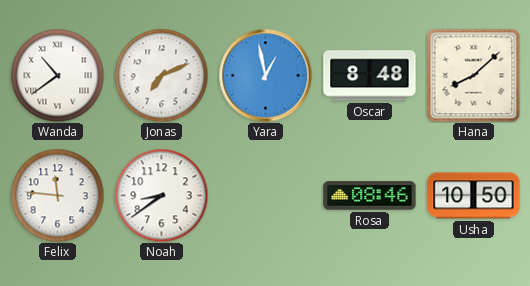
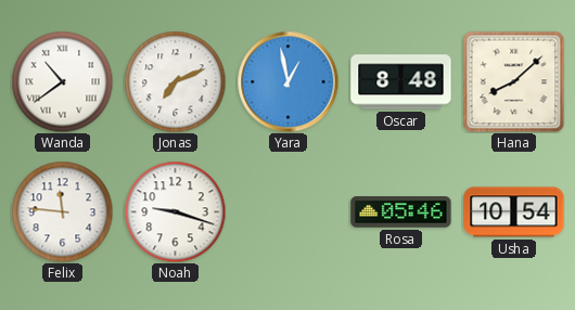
Noah: 8:39 -> 9:18 (175, 211)
Rosa: 08:46 -> 05:46 (401, 212)
Usha: 10:50 -> 10:54 (514, 212)
